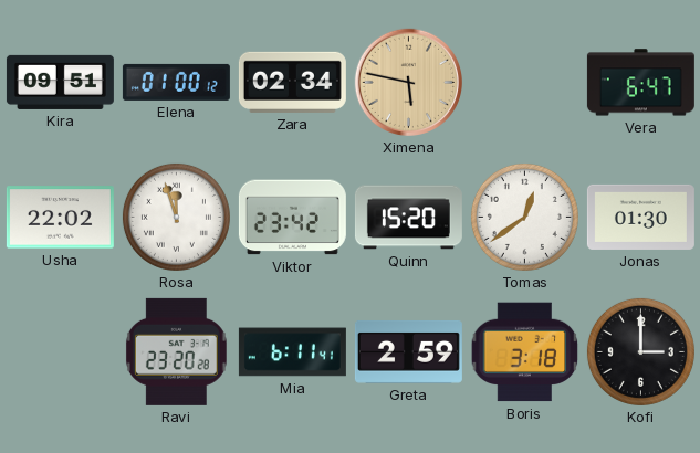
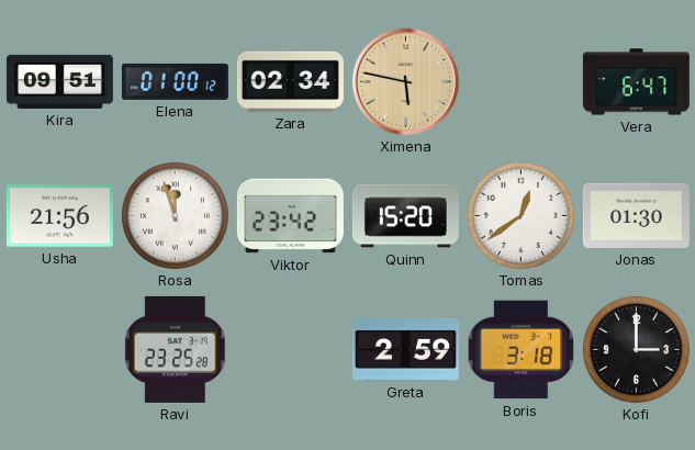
Usha: 22:02 -> 21:56 (59, 216)
Ravi: 23:20 -> 23:25 (175, 349)
Mia: 6:11 -> none (292, 352)
